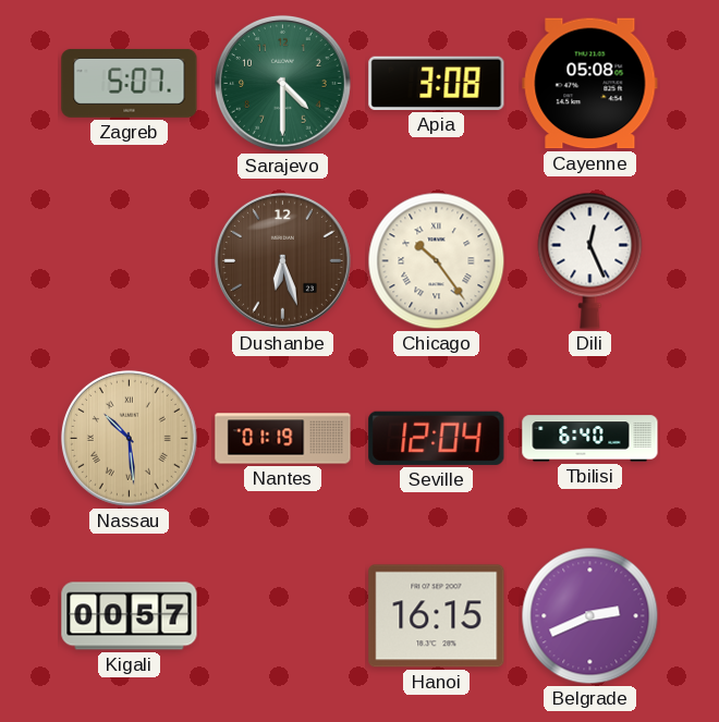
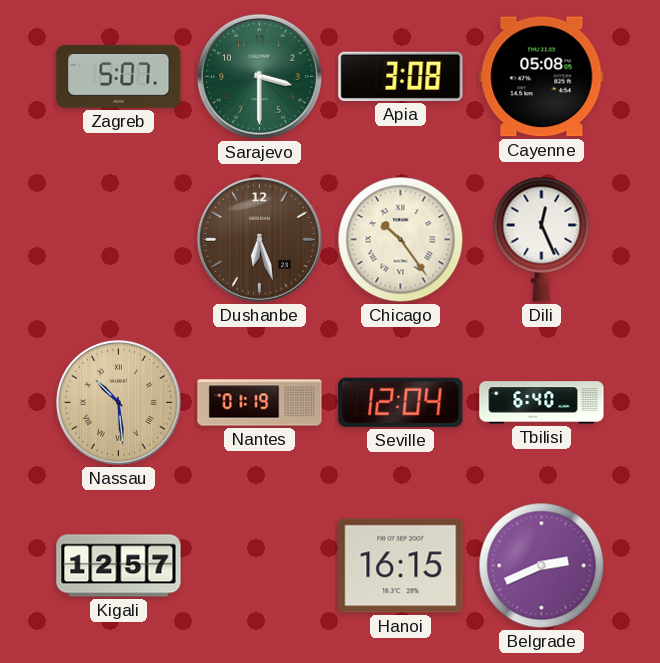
Sarajevo: 4:30 -> 3:30 (259, 76)
Kigali: 00:57 -> 12:57 (119, 566)
